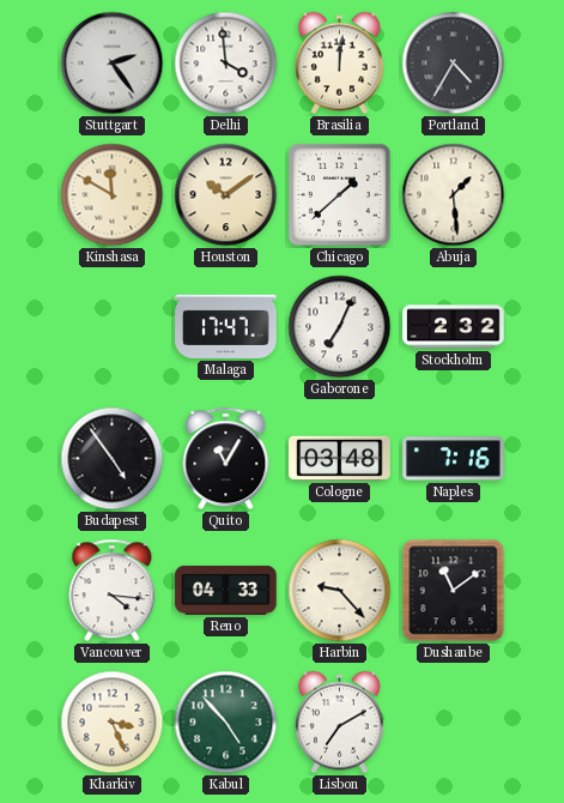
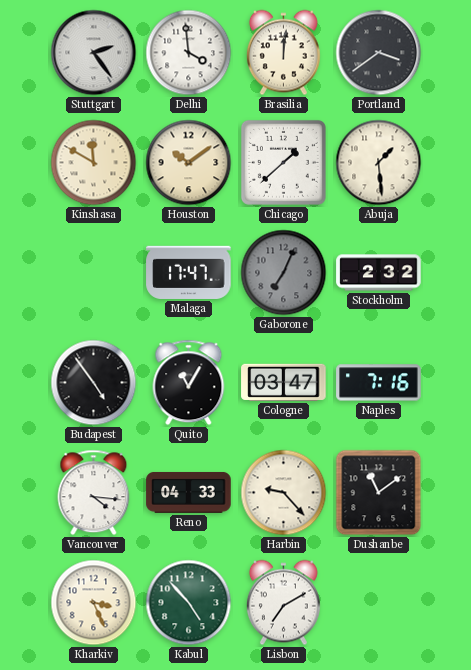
Portland: 4:35 -> 3:39 (379, 53)
Gaborone dial: white -> grey (284, 273)
Cologne: 03:48 -> 03:47 (284, 382)
